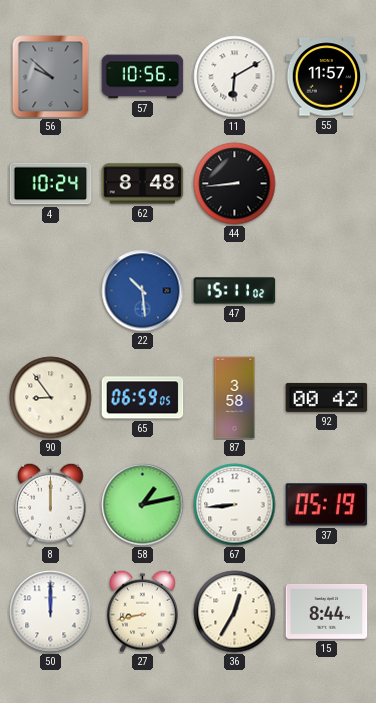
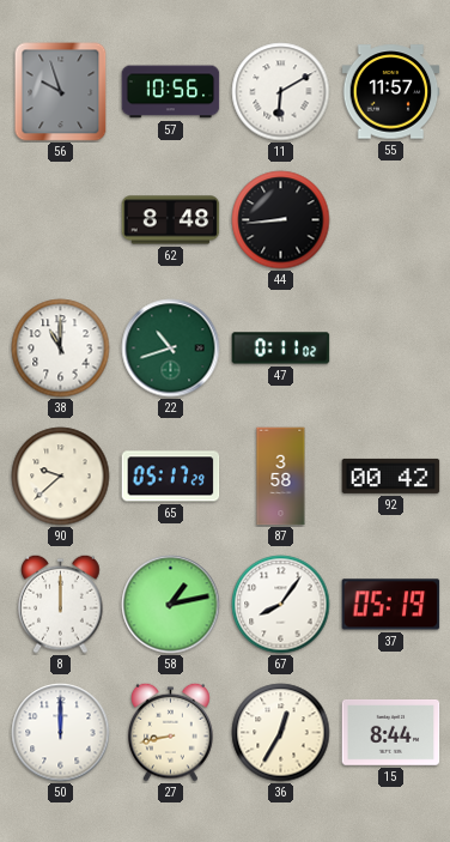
56: 9:52 -> 9:57 (61, 92)
4: 10:24 -> none (51, 184)
38: none -> 11:00 (61, 349)
22: 10:29 -> 10:42 (171, 349)
22 dial: blue -> green (171, 349)
47: 15:11 -> 0:11 (281, 349)
90: 8:54 -> 9:38 (61, 477)
65: 06:59 -> 05:17 (171, 477)
67: 8:44 -> 8:06 (281, 605)
